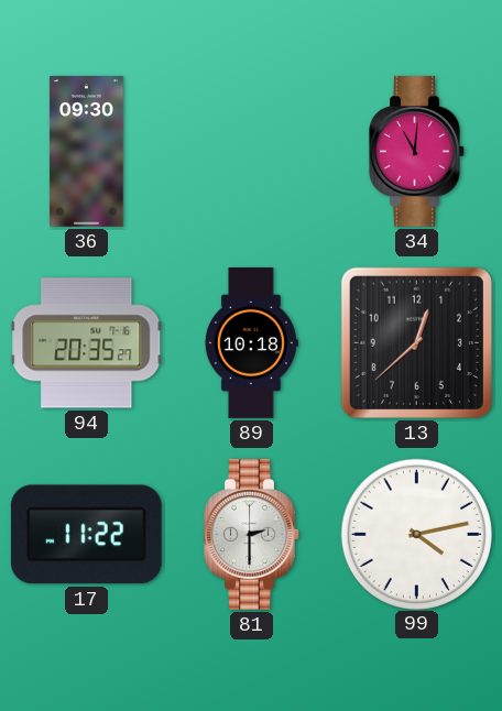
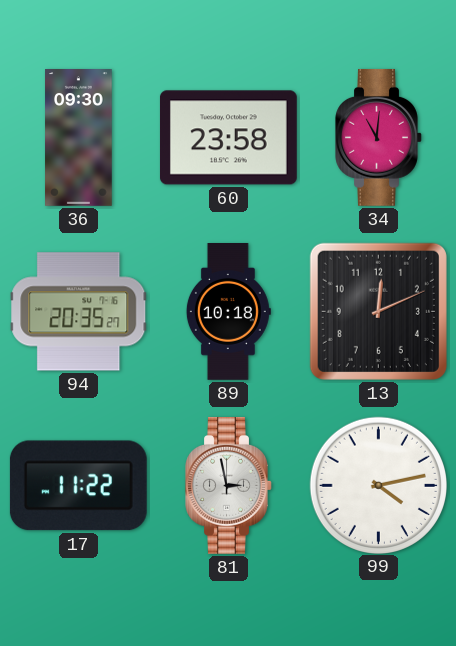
60: none -> 23:58 (228, 138)
13: 12:38 -> 12:11 (378, 311)
81: 2:30 -> 2:58 (229, 485)
